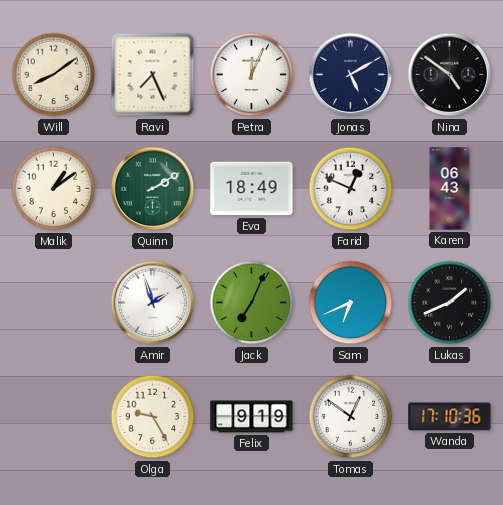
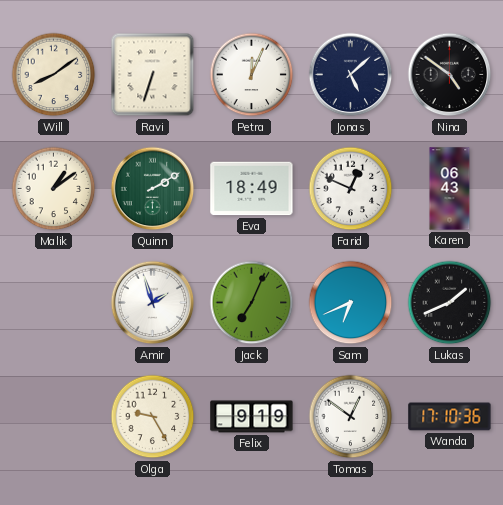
Ravi: 7:26 -> 6:33 (153, 75)
Jonas: 5:10 -> 5:08 (351, 75)
